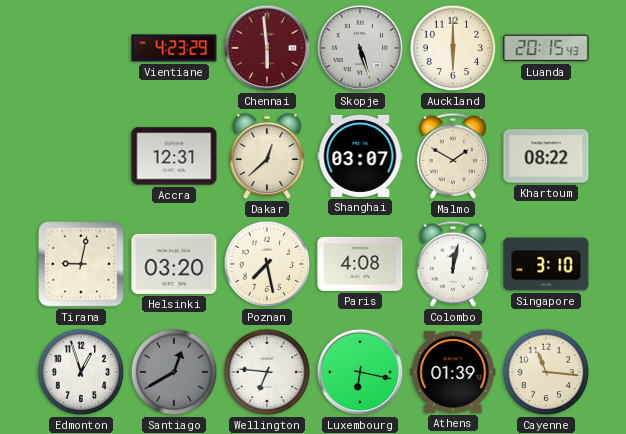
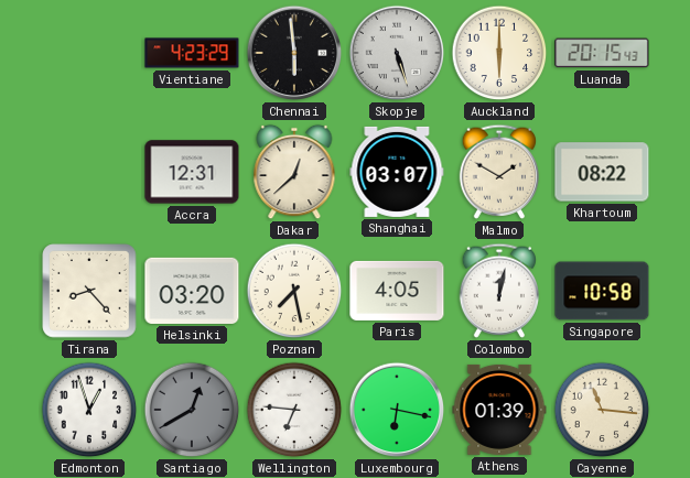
Chennai dial: burgundy -> black (294, 53)
Tirana: 9:02 -> 8:23 (89, 291)
Paris: 4:08 -> 4:05 (397, 291)
Singapore: 3:10 -> 10:58 (602, 291)
